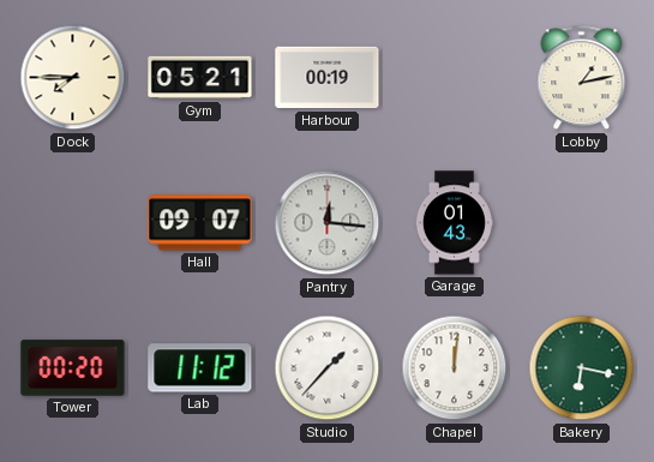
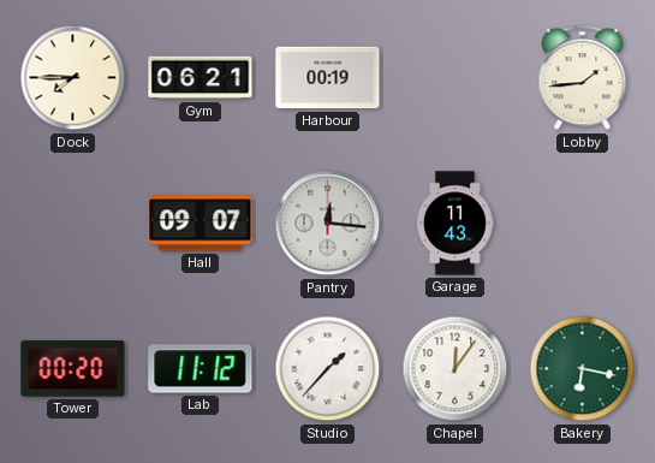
Gym: 05:21 -> 06:21 (201, 78)
Lobby: 1:13 -> 1:44 (583, 78)
Garage: 01:43 -> 11:43 (454, 224)
Chapel: 12:01 -> 12:06 (455, 369)
